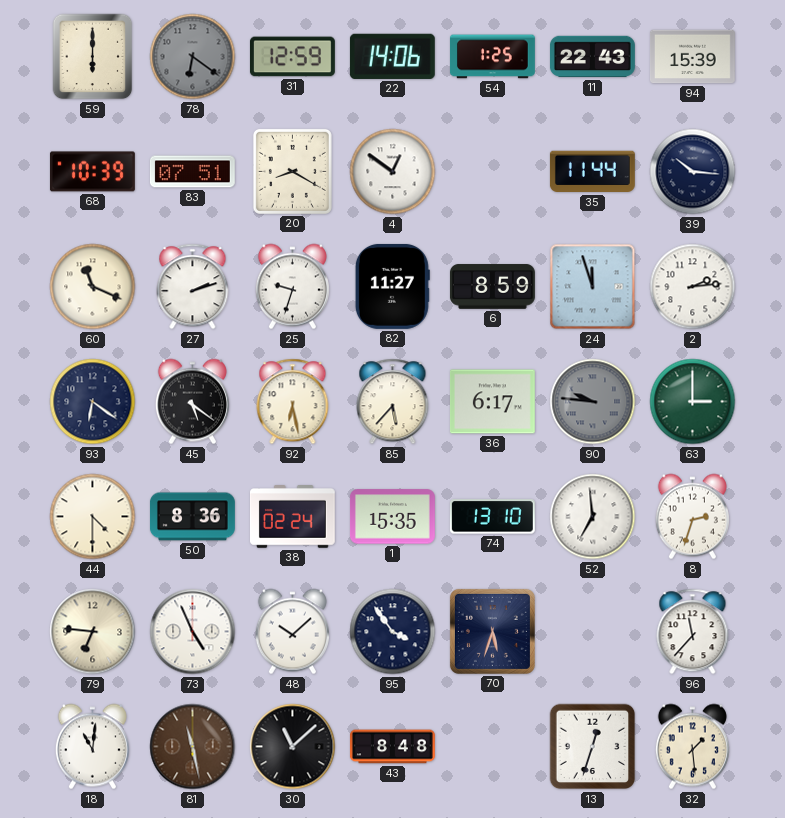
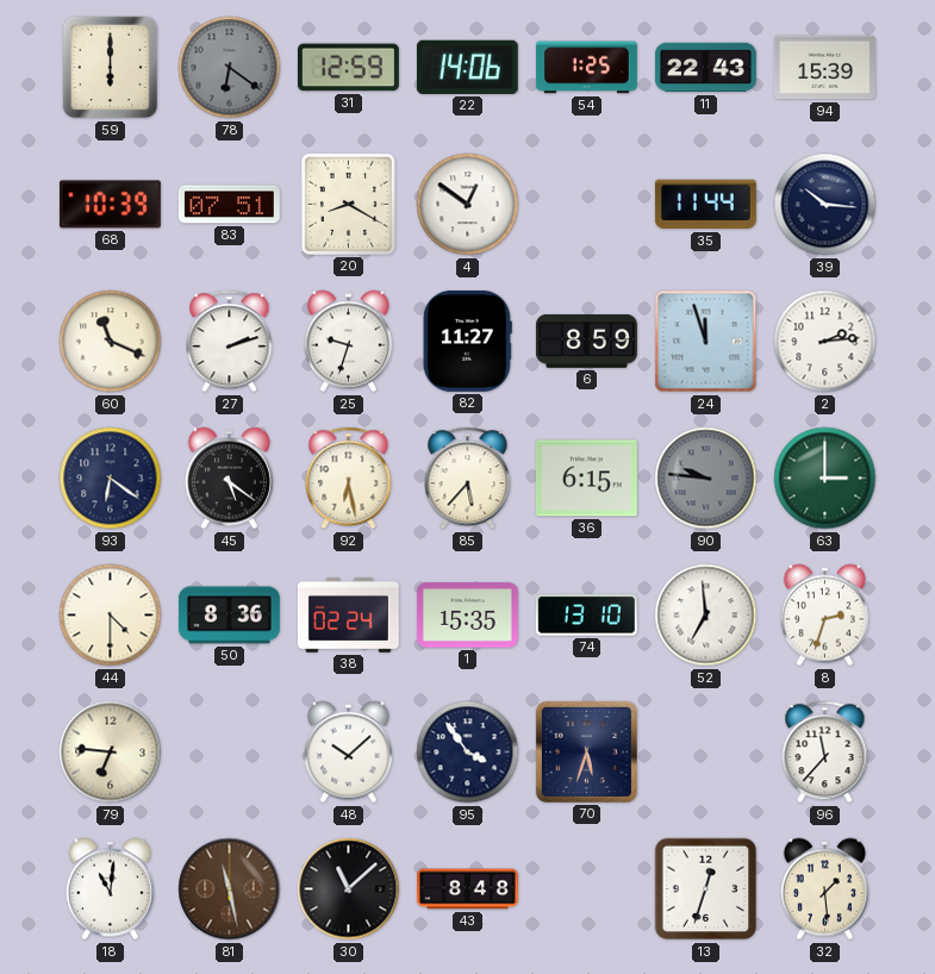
36: 6:17 -> 6:15 (586, 479)
73: 4:56 -> none (193, 632)
